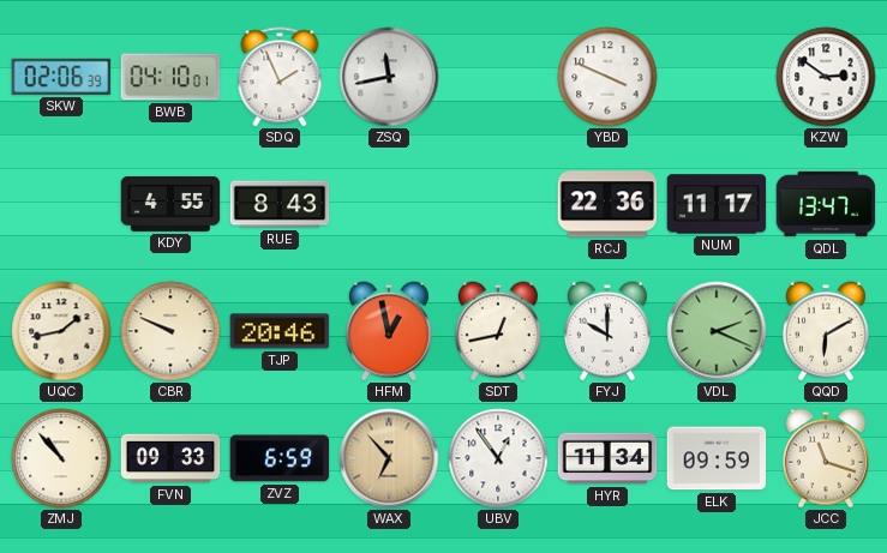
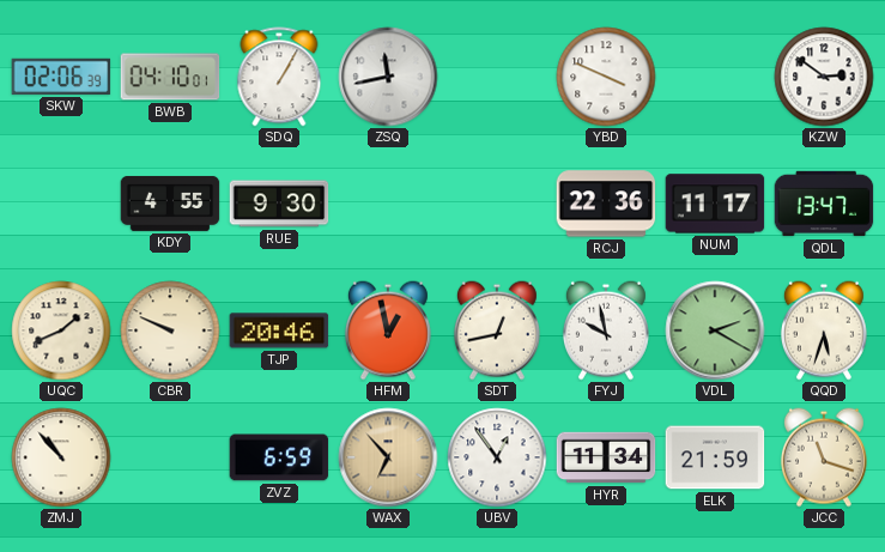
SDQ: 1:56 -> 1:05 (279, 77)
RUE: 8:43 -> 9:30 (279, 204)
UQC: 1:43 -> 1:41 (61, 330)
FYJ: 10:00 -> 9:58 (606, 330)
VDL: 2:19 -> 2:20 (715, 330)
QQD: 6:10 -> 5:33 (824, 330)
FVN: 09:33 -> none (170, 458)
ELK: 09:59 -> 21:59 (715, 457)
